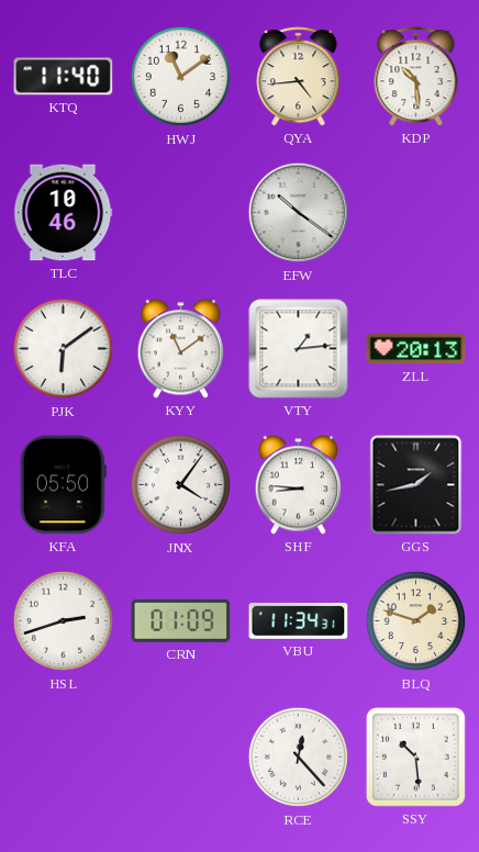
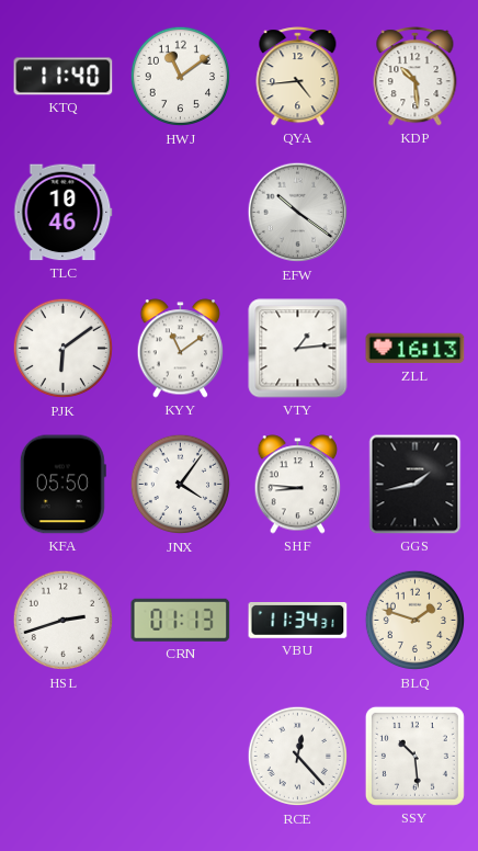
ZLL: 20:13 -> 16:13 (416, 349)
CRN: 01:09 -> 01:13 (181, 620)
